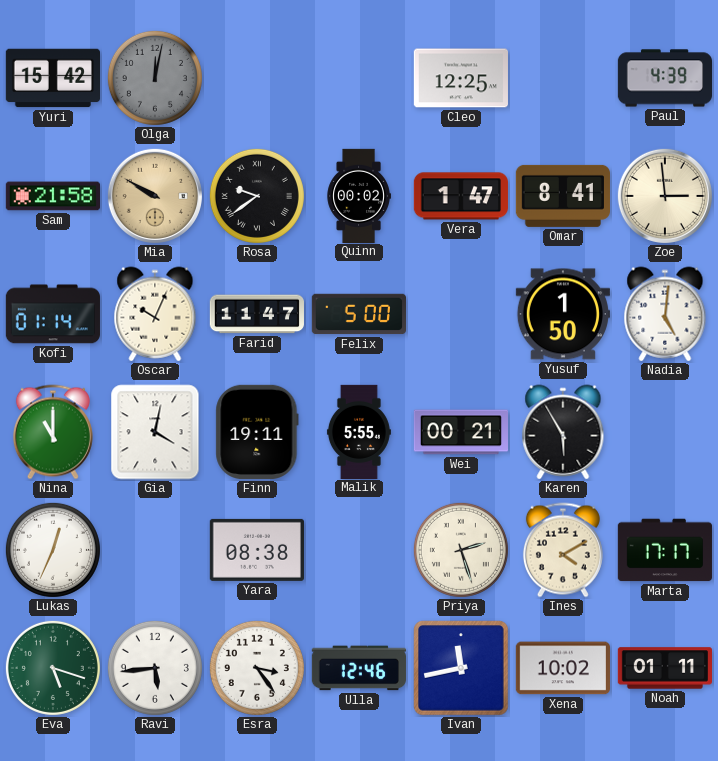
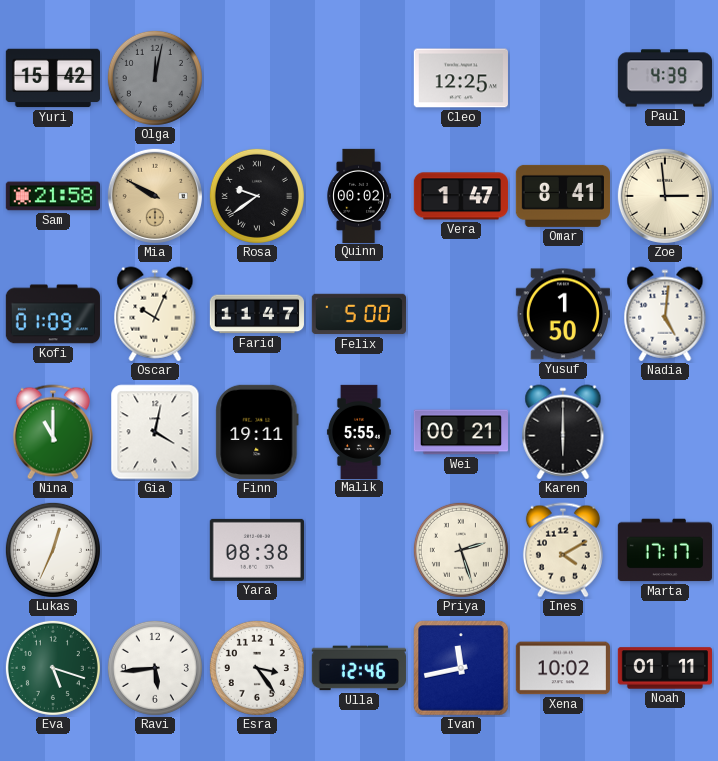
Kofi: 01:14 -> 01:09 (53, 314)
Karen: 5:55 -> 6:00 (563, 432)
